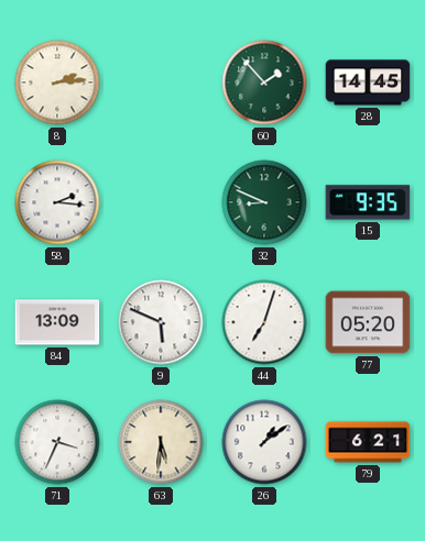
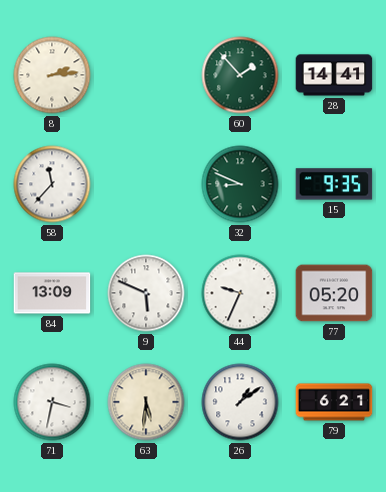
28: 14:45 -> 14:41 (334, 75)
58: 2:16 -> 11:37 (52, 184)
44: 7:03 -> 9:34 (240, 293)
71: 3:34 -> 3:32 (52, 402)
